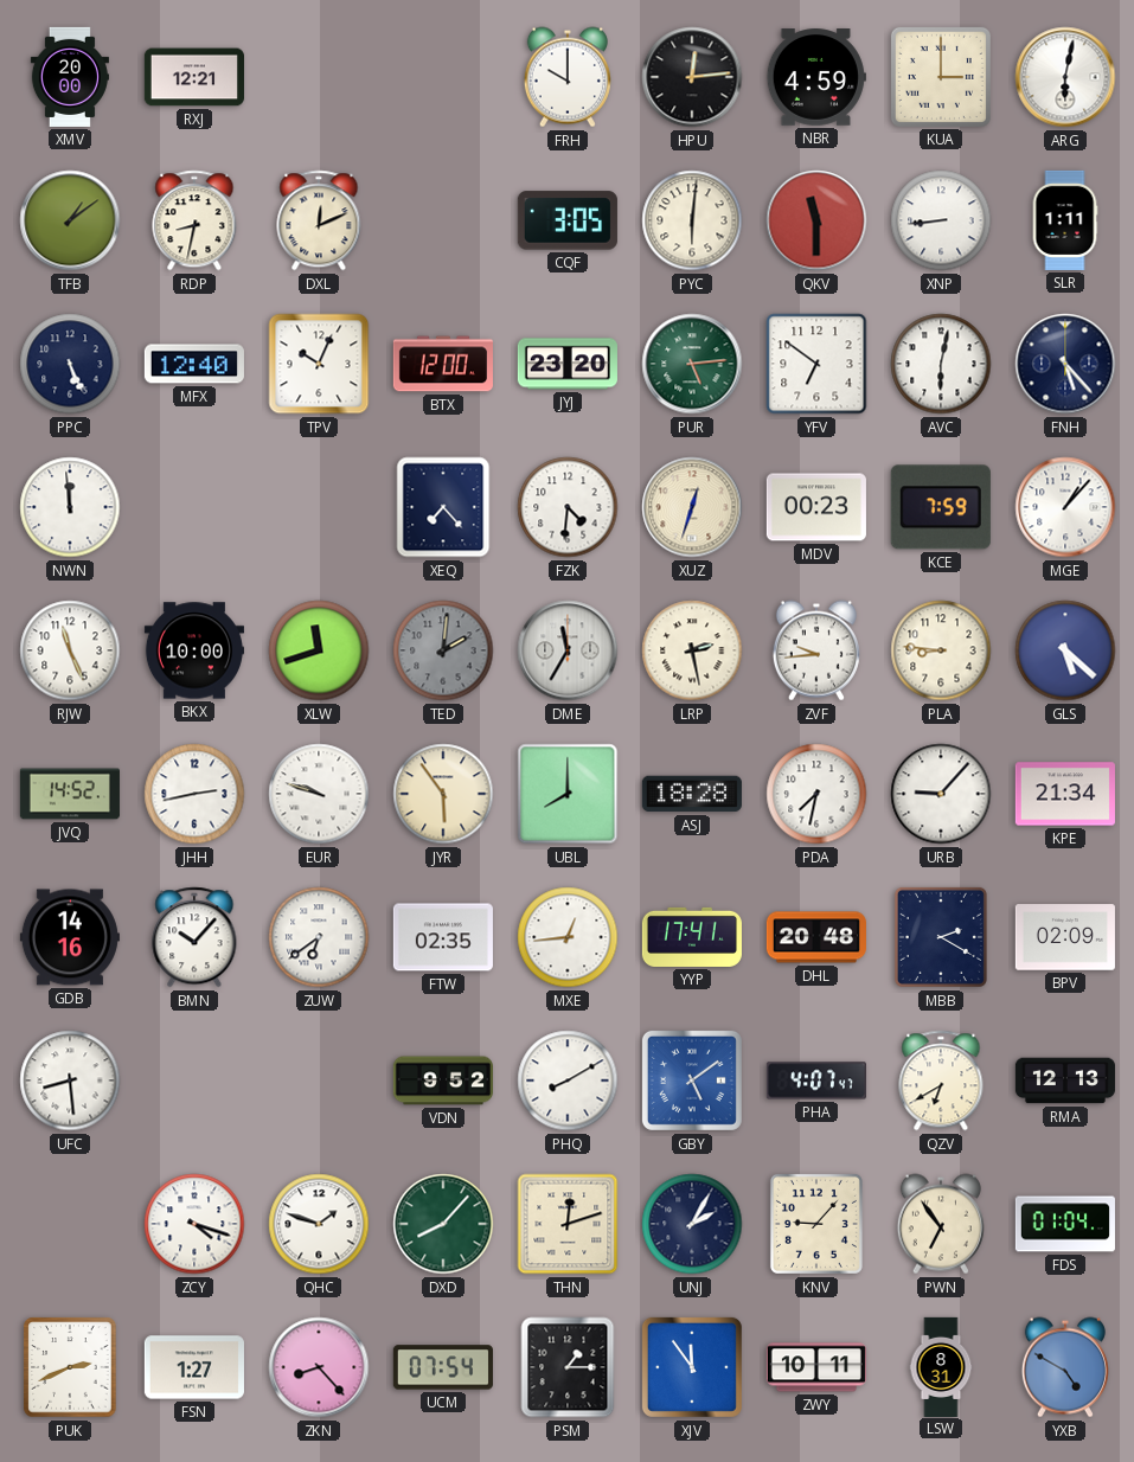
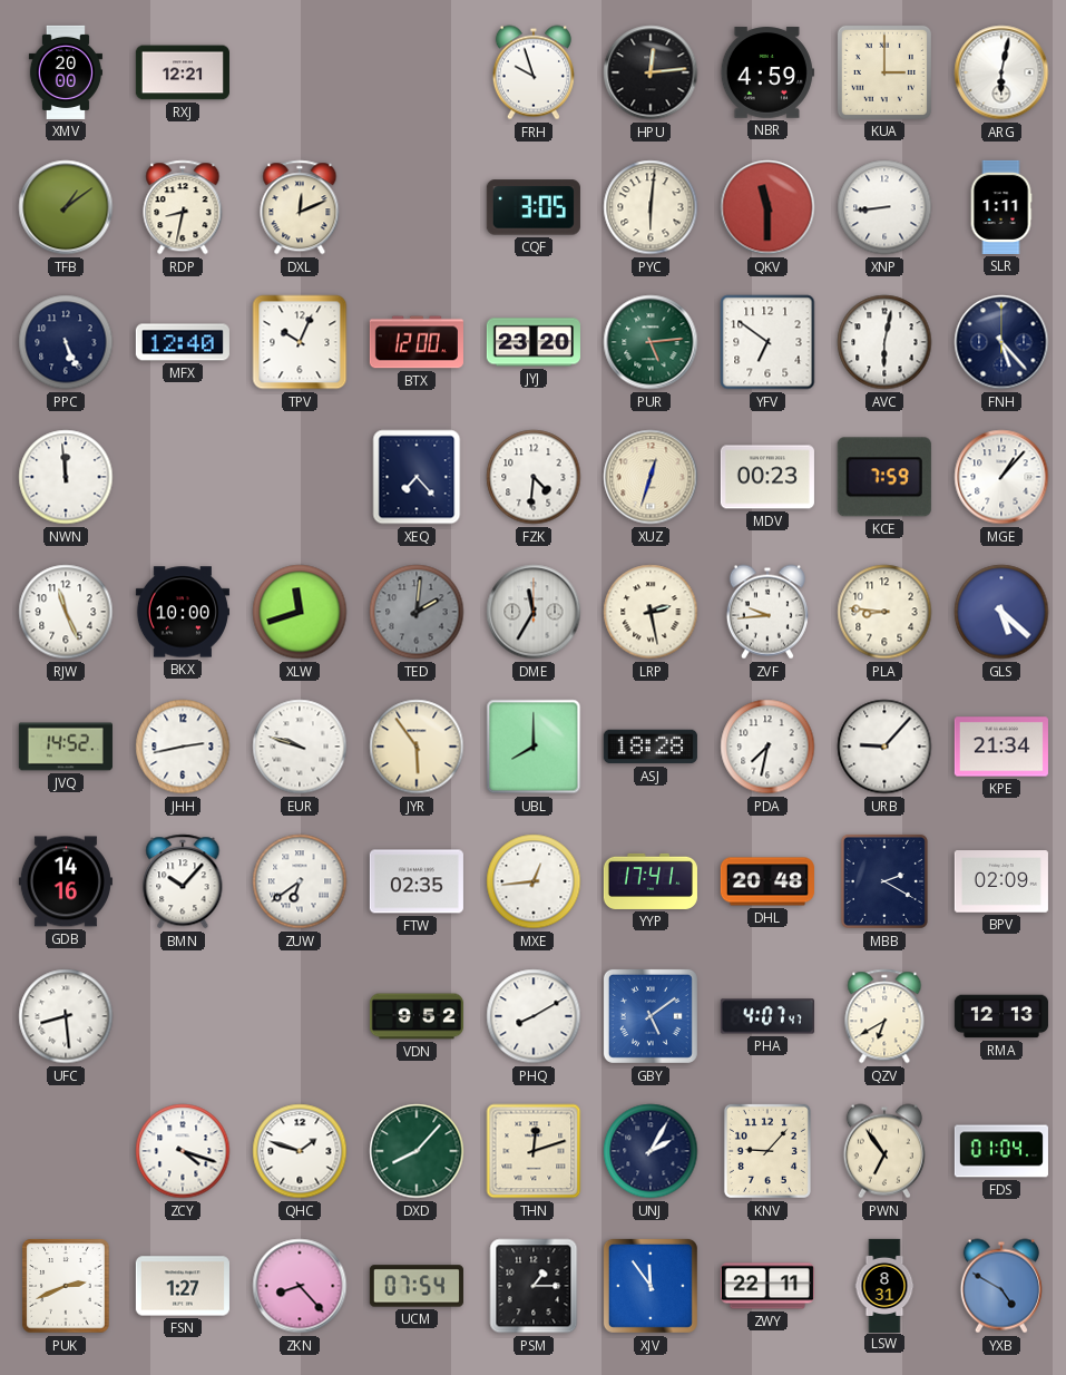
FRH: 10:00 -> 9:57 (534, 72)
ZWY: 10:11 -> 22:11 (767, 1286)
